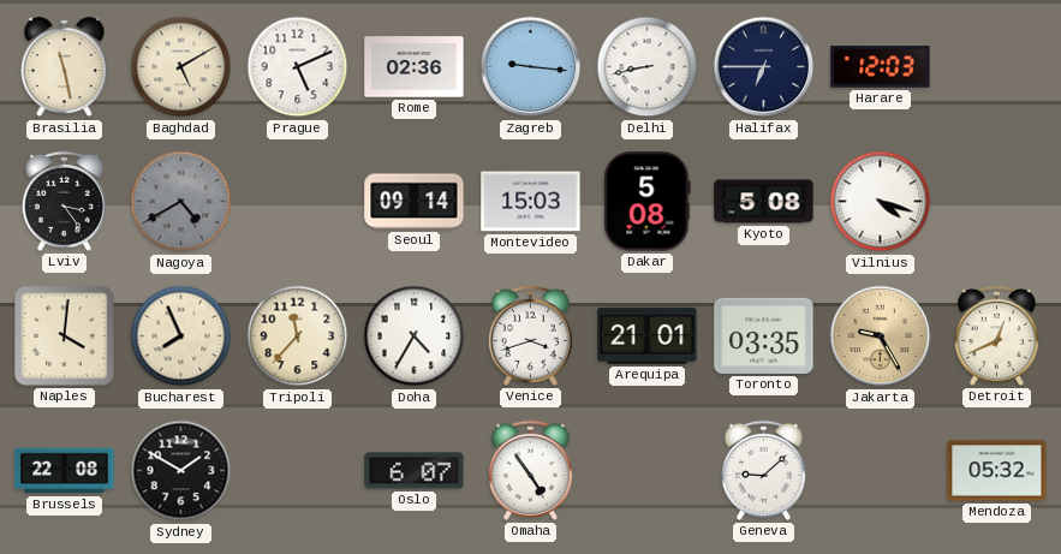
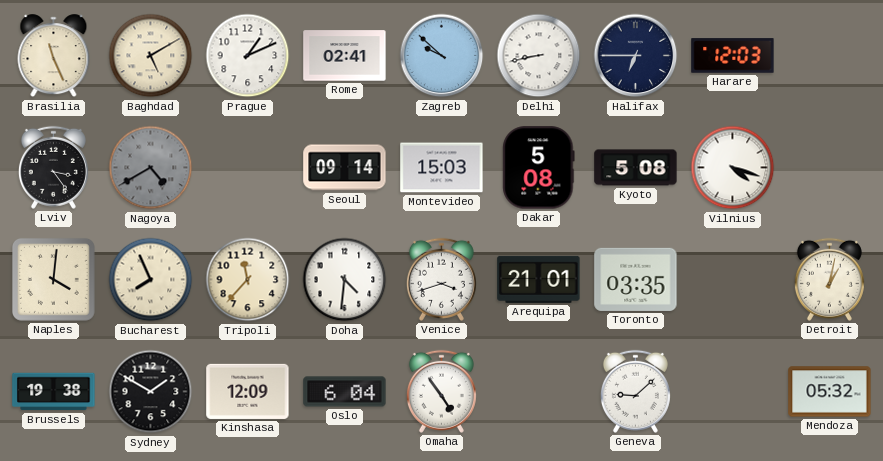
Brasilia: 11:28 -> 11:26 (54, 56)
Prague: 5:11 -> 1:11 (248, 56)
Rome: 02:36 -> 02:41 (345, 56)
Zagreb: 9:16 -> 9:52 (442, 56)
Doha: 4:35 -> 4:31 (345, 280)
Jakarta: 9:25 -> none (881, 336)
Detroit: 12:41 -> 1:02 (829, 279)
Brussels: 22:08 -> 19:38 (54, 392)
Kinshasa: none -> 12:09 (248, 391)
Oslo: 6:07 -> 6:04 (345, 392)
